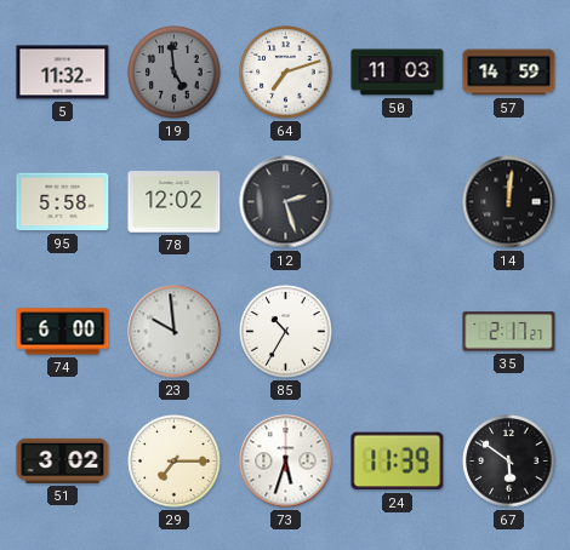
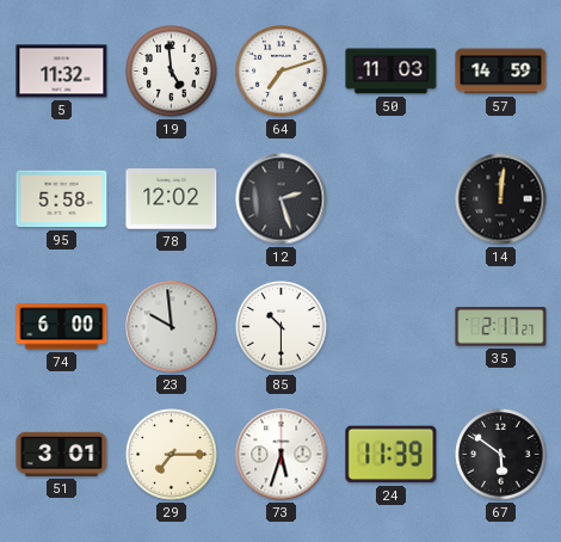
19 dial: grey -> white (172, 72)
85: 10:35 -> 10:30 (282, 327)
51: 3:02 -> 3:01 (62, 454)
